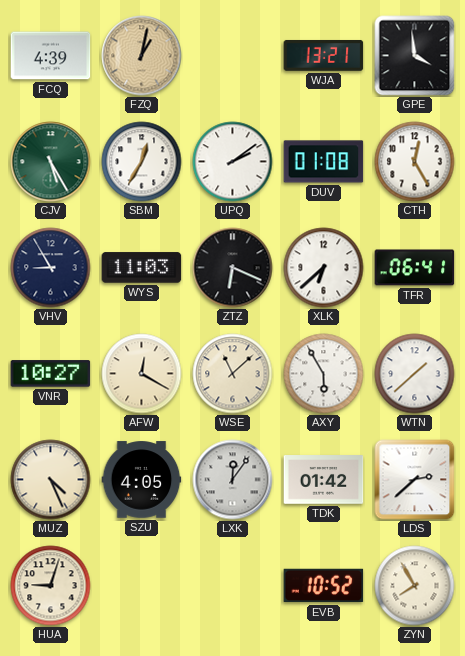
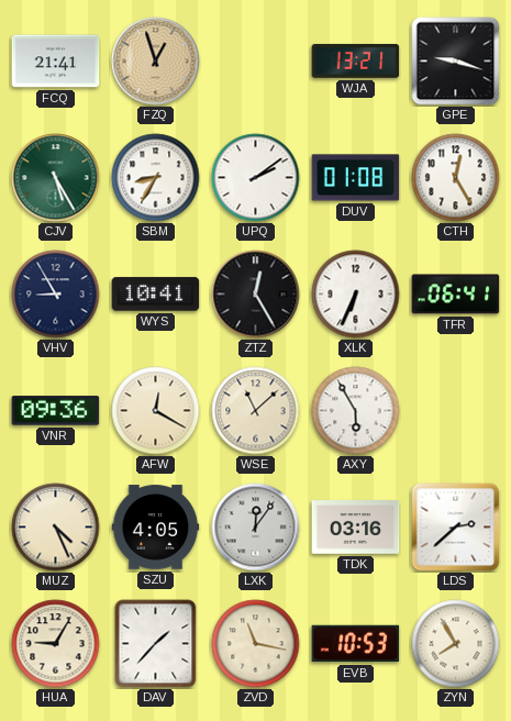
FCQ: 4:39 -> 21:41 (56, 62)
FZQ: 1:02 -> 12:57 (156, 62)
GPE: 3:59 -> 9:18 (456, 62)
SBM: 12:35 -> 8:35 (156, 178)
WYS: 11:03 -> 10:41 (156, 295)
ZTZ: 6:19 -> 12:25 (256, 295)
XLK: 6:38 -> 6:34 (356, 295)
VNR: 10:27 -> 09:36 (56, 411)
WTN: 1:38 -> none (415, 374)
TDK: 01:42 -> 03:16 (356, 528)
HUA: 9:03 -> 9:05 (56, 644)
DAV: none -> 1:37 (156, 644)
ZVD: none -> 11:17 (256, 644)
EVB: 10:52 -> 10:53 (356, 644)
